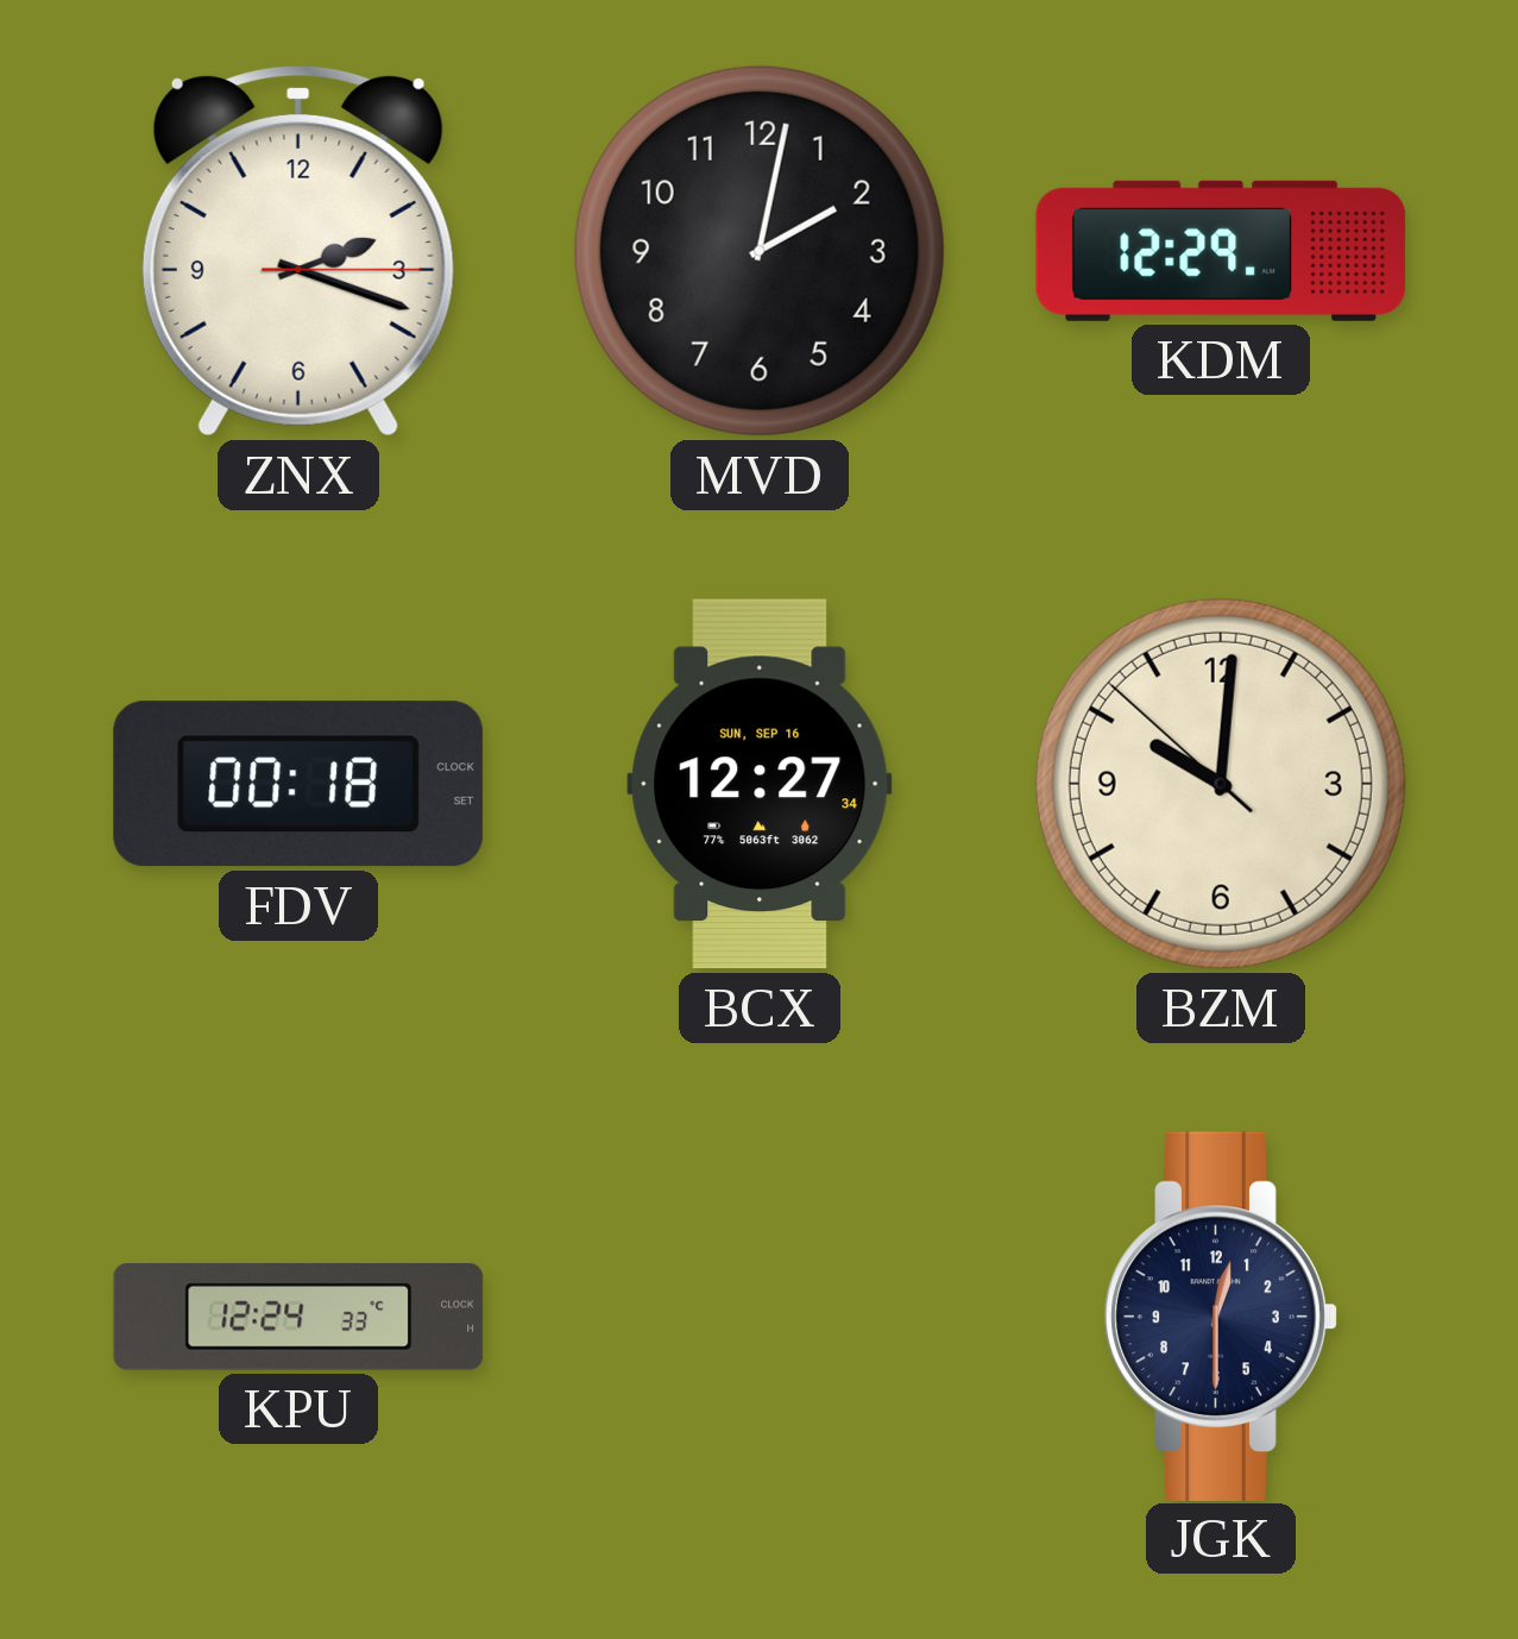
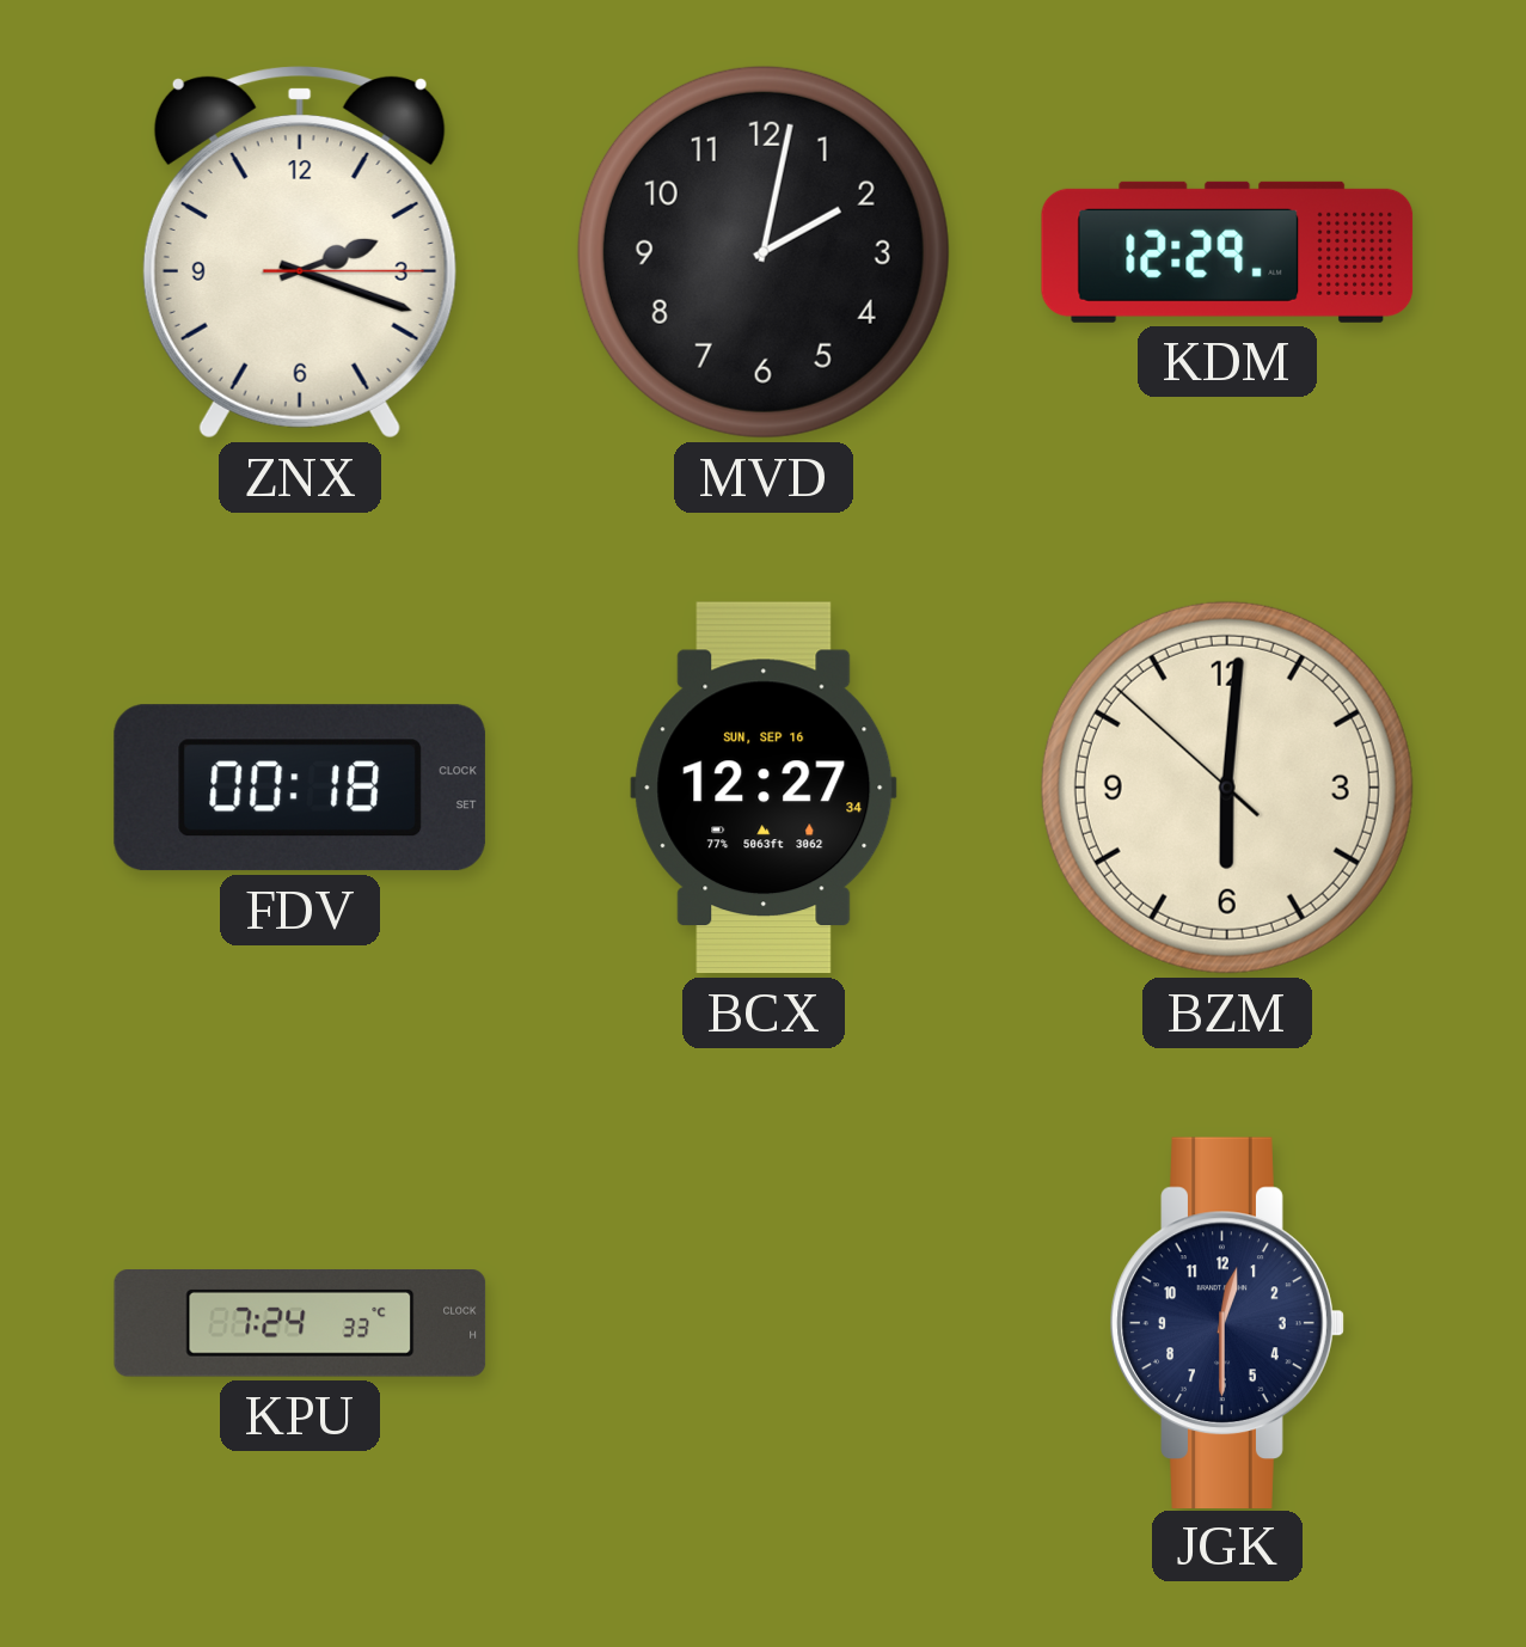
BZM: 10:00 -> 6:00 (1227, 788)
KPU: 12:24 -> 7:24 (300, 1324)
